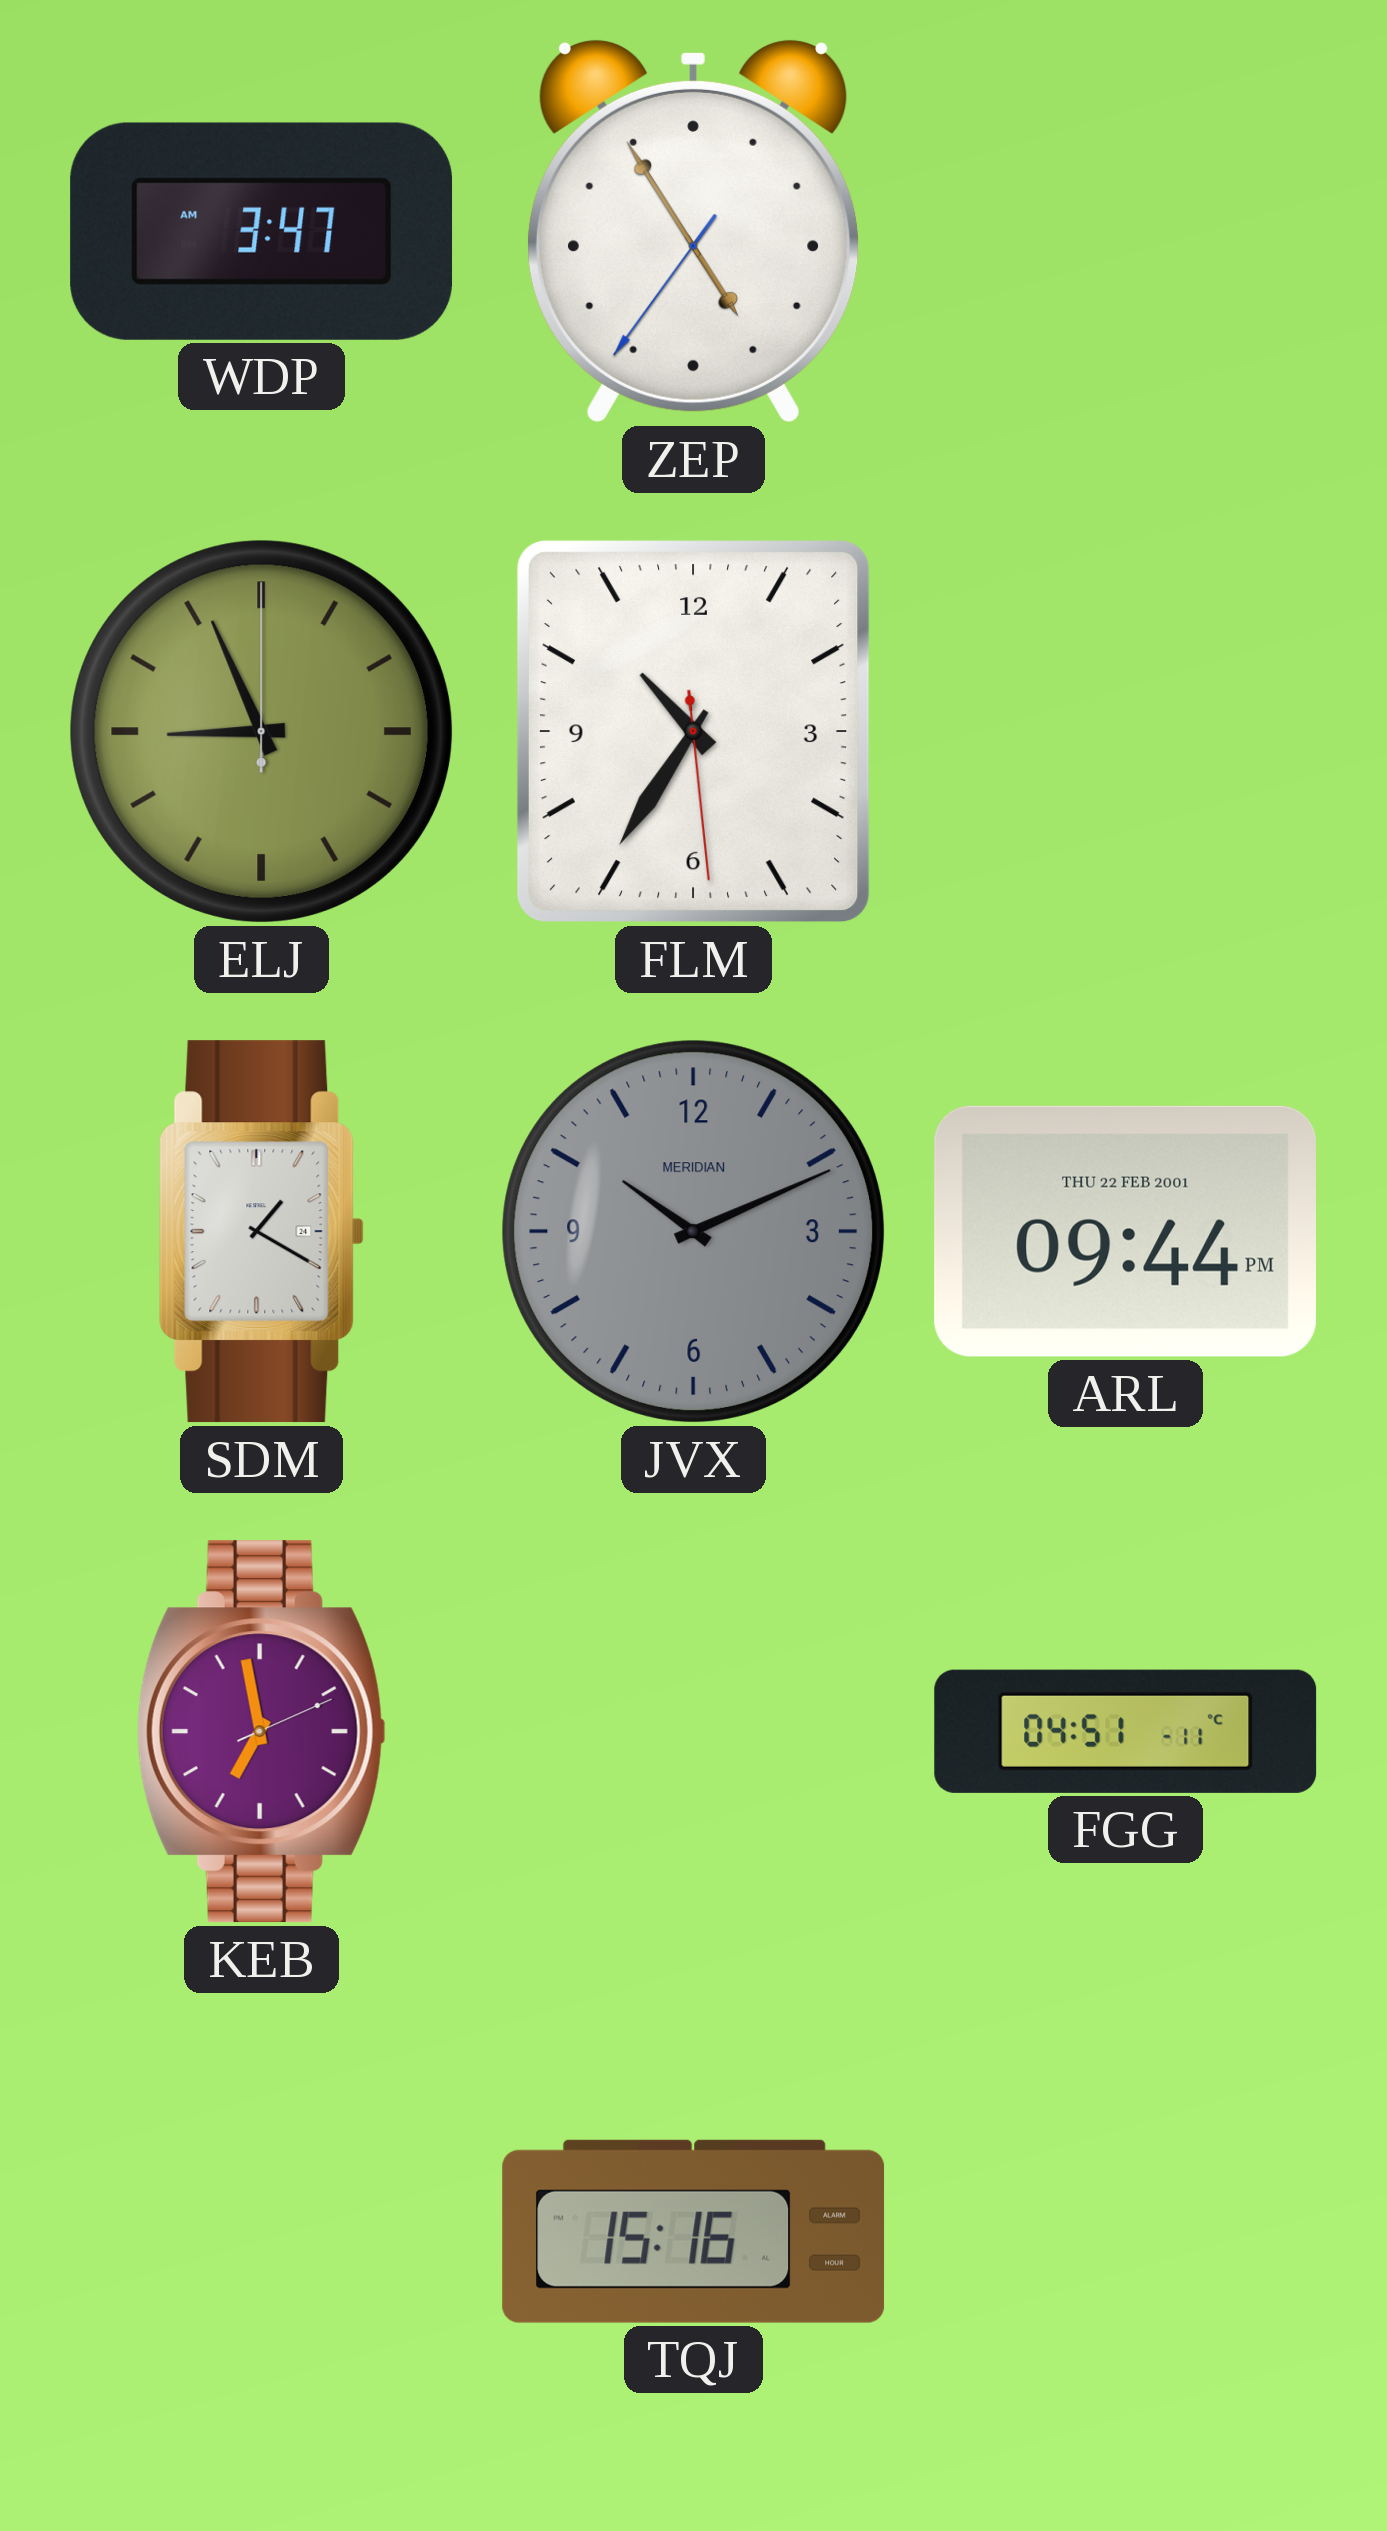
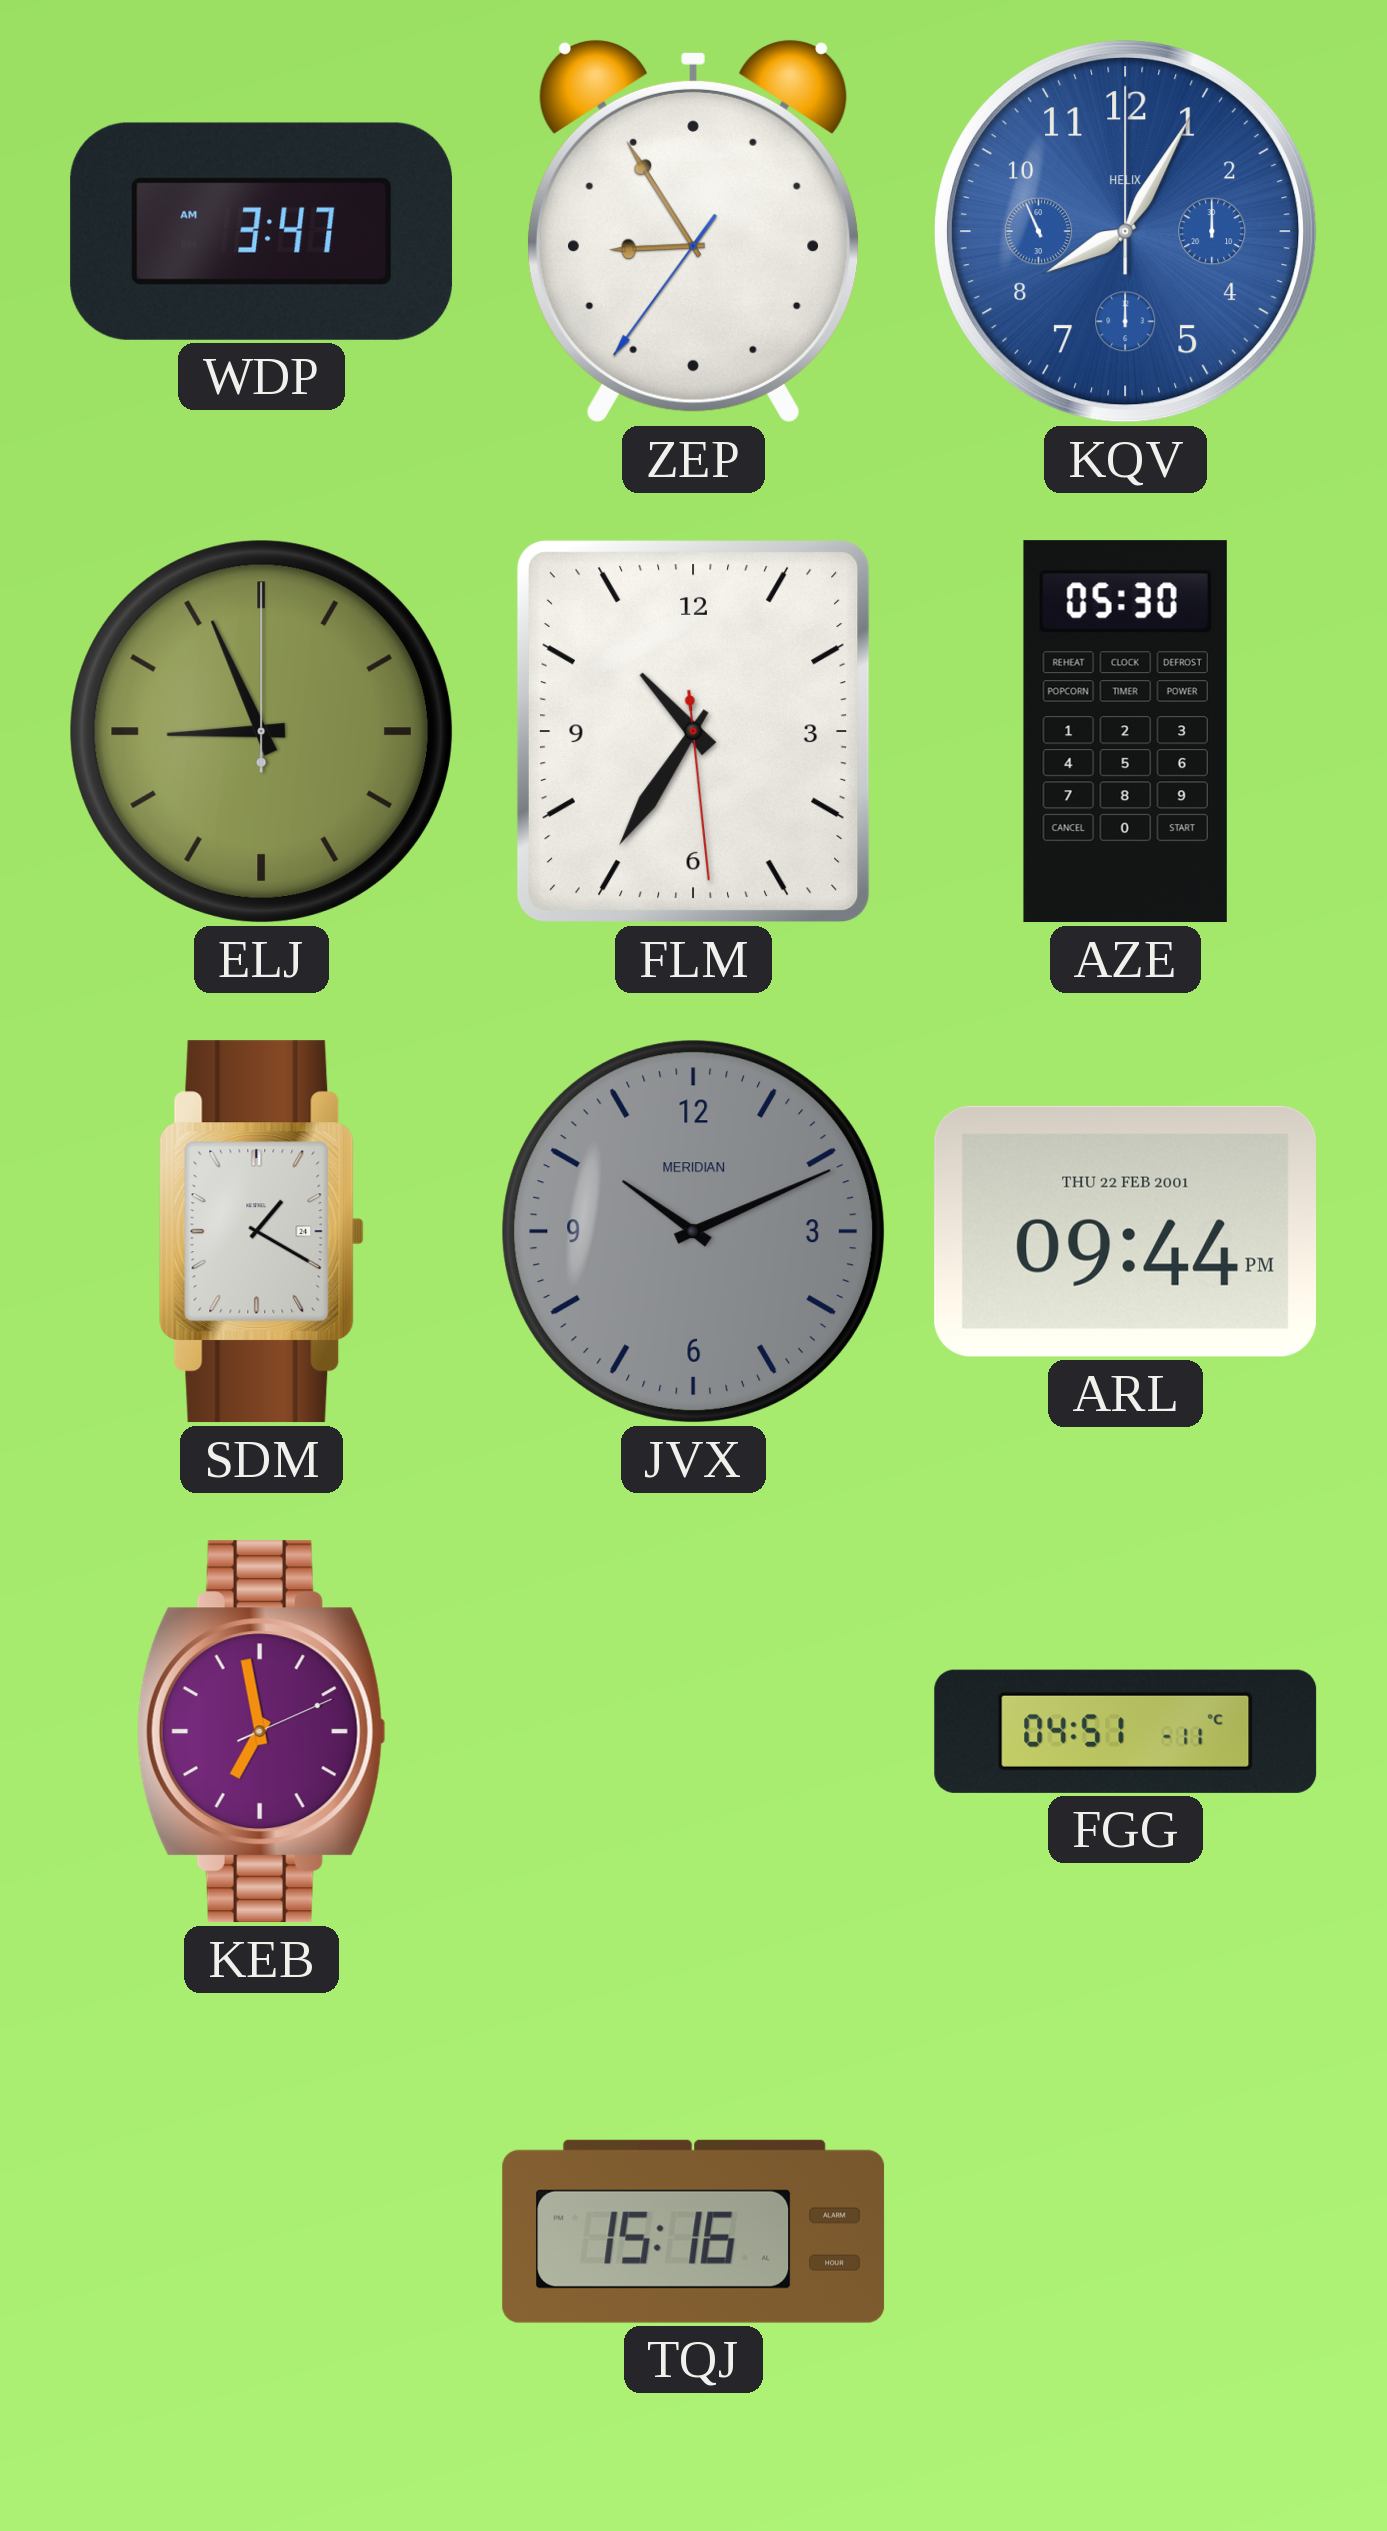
ZEP: 4:54 -> 8:54 (694, 231)
KQV: none -> 8:04 (1126, 232)
AZE: none -> 05:30 (1125, 732)
